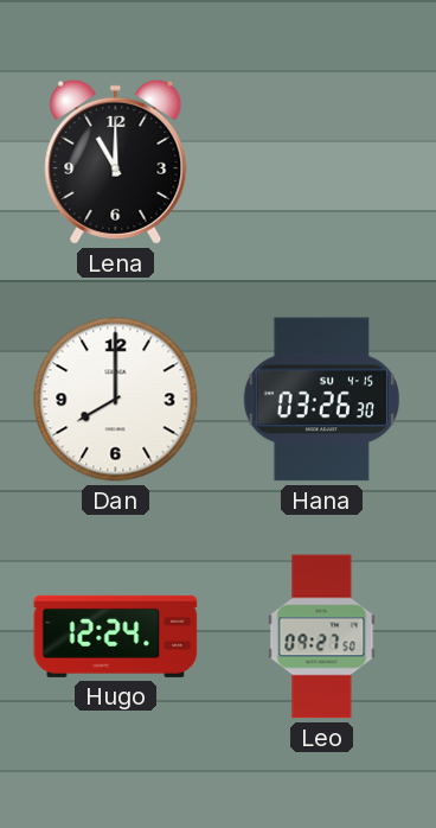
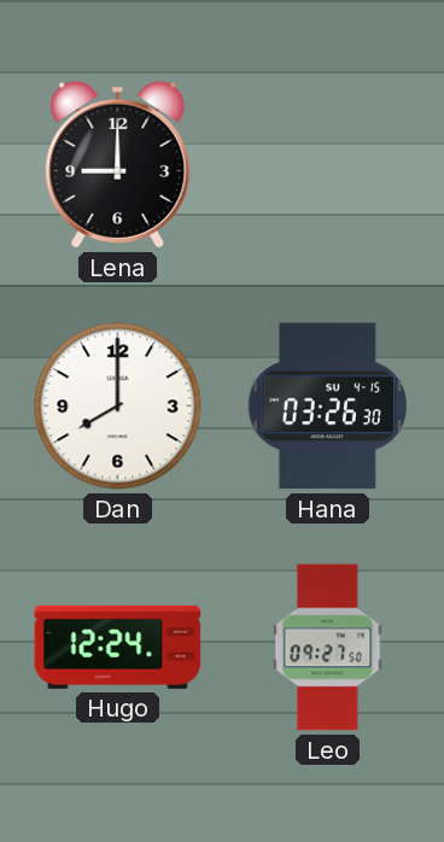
Lena: 11:00 -> 9:00 (118, 164)
